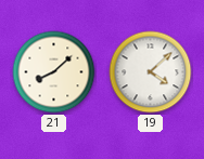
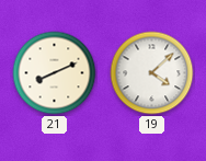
21: 8:08 -> 8:11 (55, 73)
